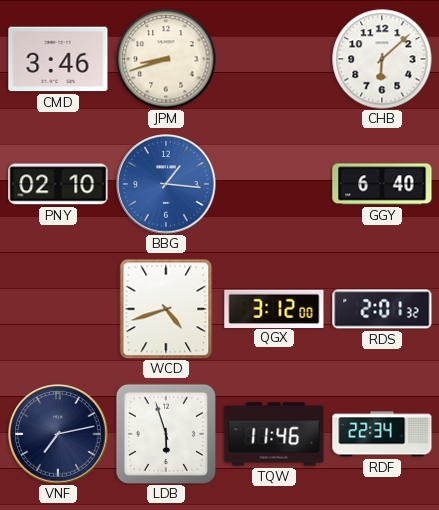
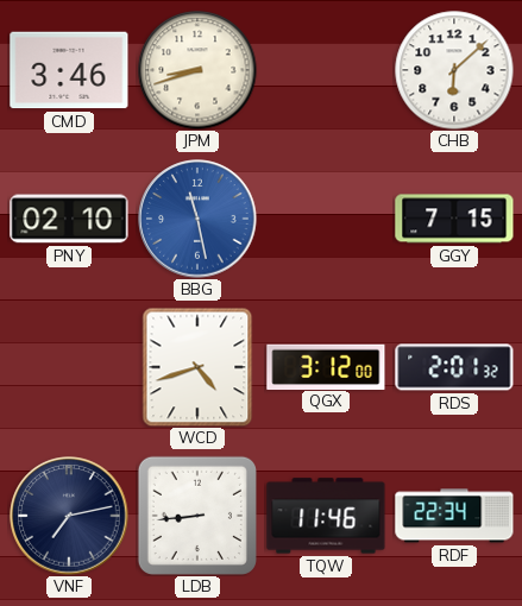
BBG: 1:16 -> 11:28 (197, 219)
GGY: 6:40 -> 7:15 (454, 219)
LDB: 5:57 -> 8:44 (197, 516)
